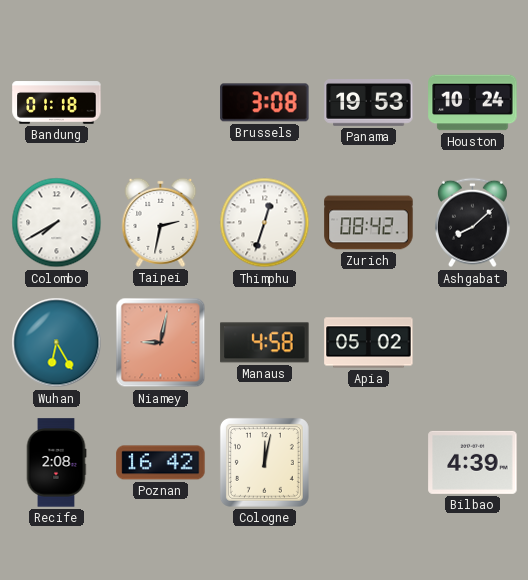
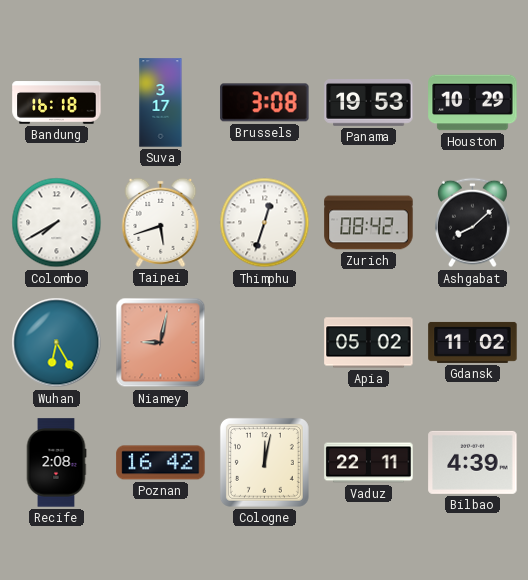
Bandung: 01:18 -> 16:18 (57, 103)
Suva: none -> 3:17 (161, 103)
Houston: 10:24 -> 10:29 (473, 103)
Taipei: 2:32 -> 5:42 (161, 222)
Manaus: 4:58 -> none (265, 343)
Gdansk: none -> 11:02 (473, 342)
Vaduz: none -> 22:11 (369, 463)
